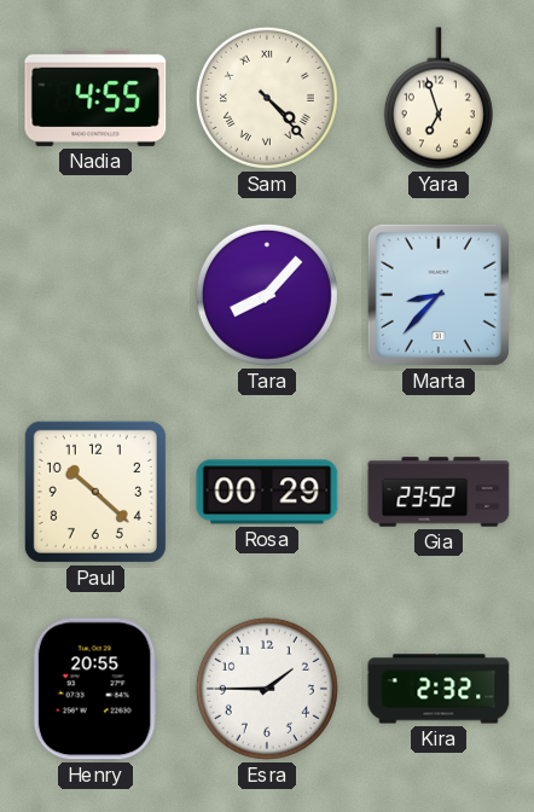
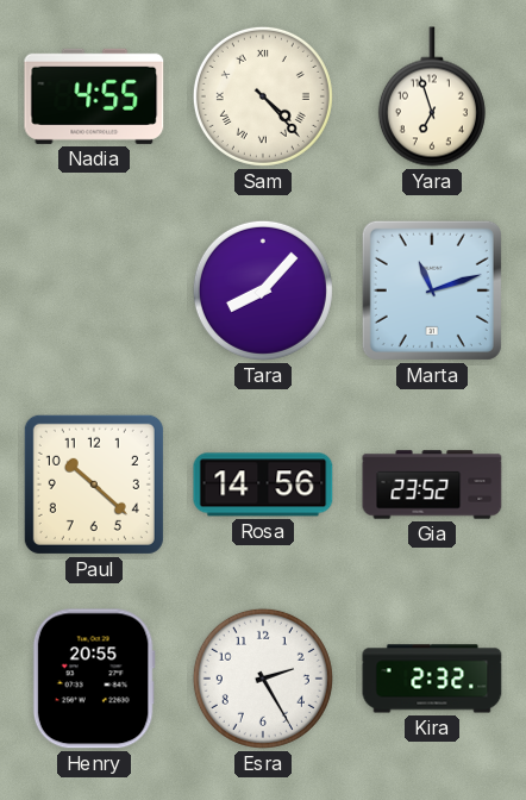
Marta: 8:37 -> 11:12 (432, 290)
Rosa: 00:29 -> 14:56 (263, 485)
Esra: 1:45 -> 2:25 (263, 679)
